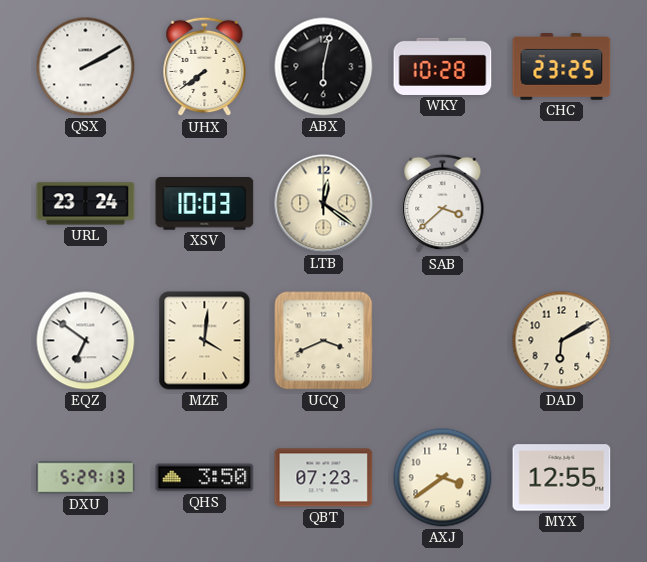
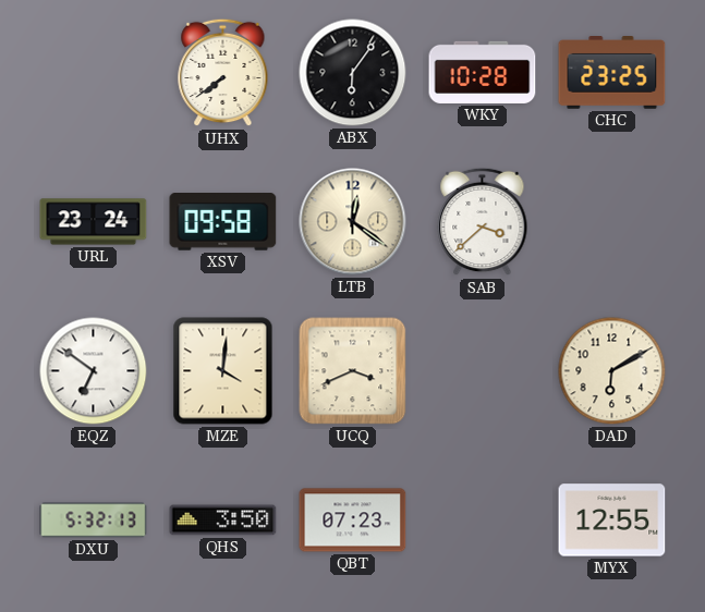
QSX: 2:10 -> none (86, 67)
ABX: 6:02 -> 6:06 (353, 73)
XSV: 10:03 -> 09:58 (223, 222)
DXU: 5:29 -> 5:32 (94, 521)
AXJ: 3:39 -> none (443, 478)
